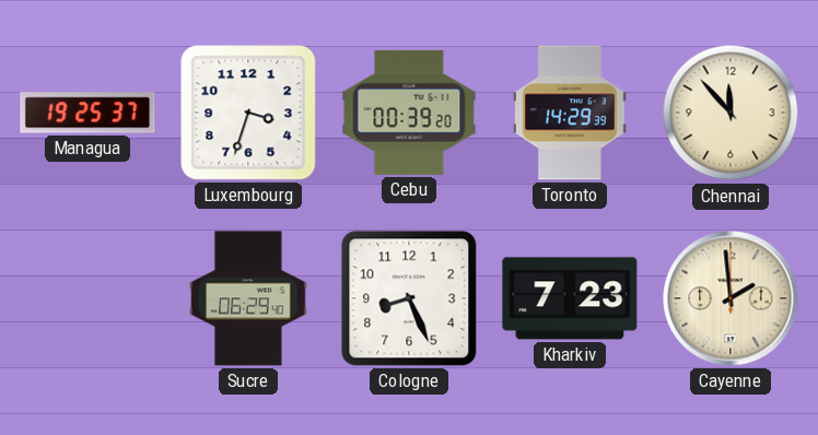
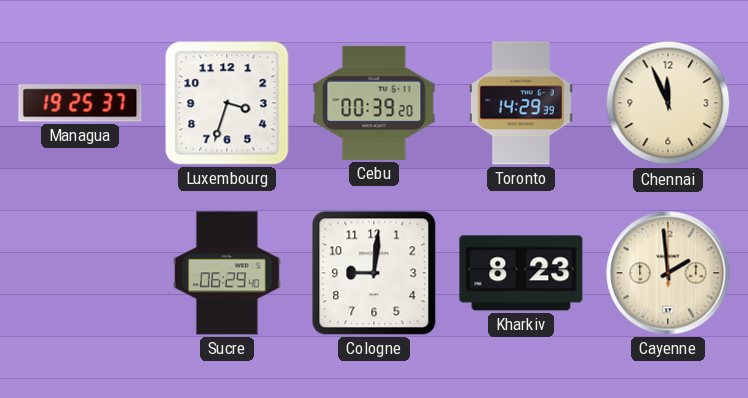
Chennai: 11:53 -> 11:56 (668, 103)
Cologne: 8:26 -> 9:01 (374, 273)
Kharkiv: 7:23 -> 8:23 (521, 273)
